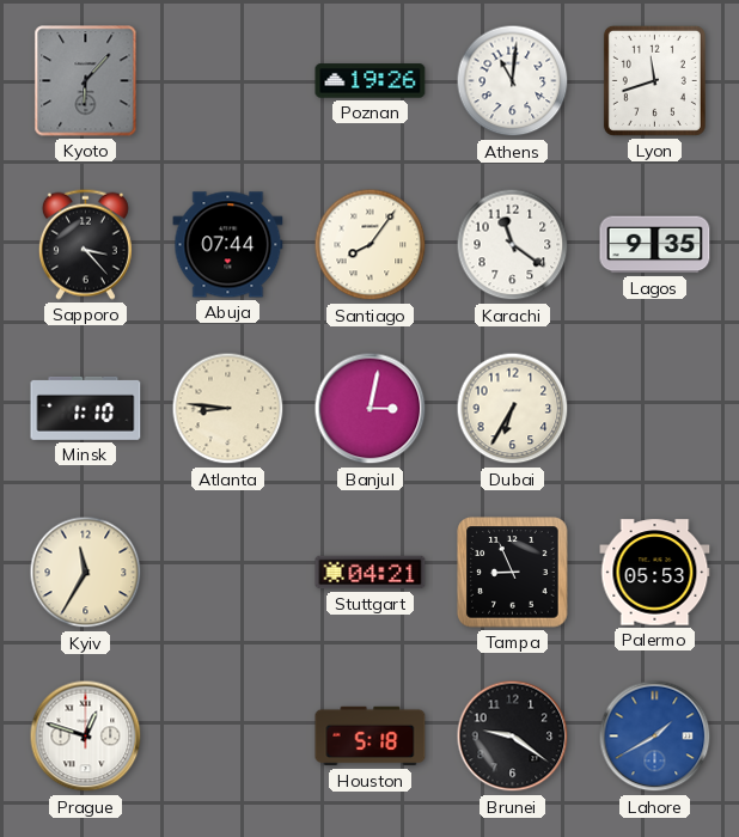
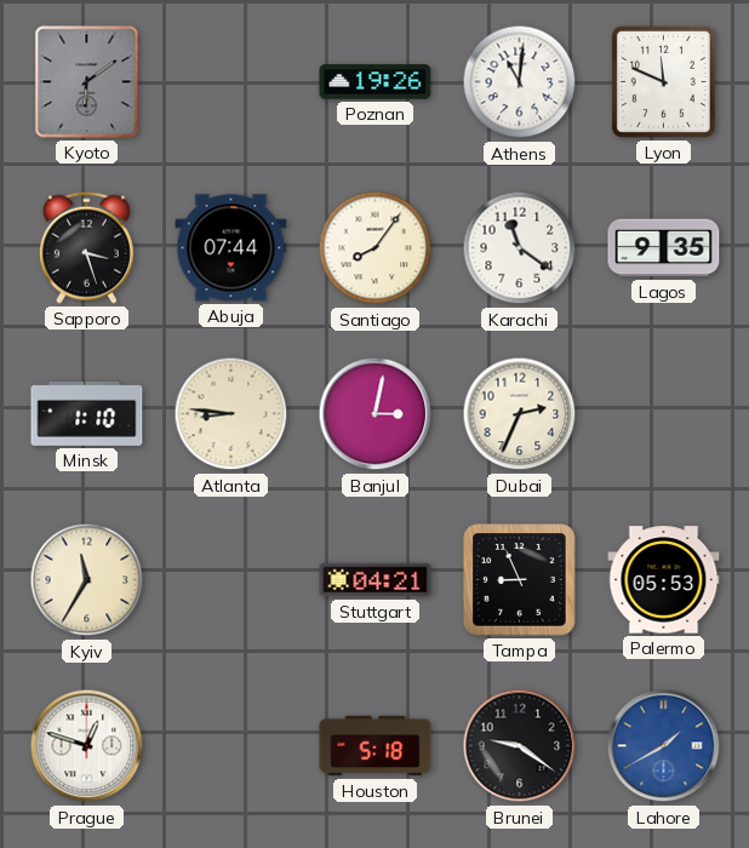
Kyoto: 6:07 -> 6:09 (87, 82)
Lyon: 11:42 -> 11:49 (663, 81)
Sapporo: 3:23 -> 3:27 (86, 247)
Dubai: 6:35 -> 2:34 (520, 414)
